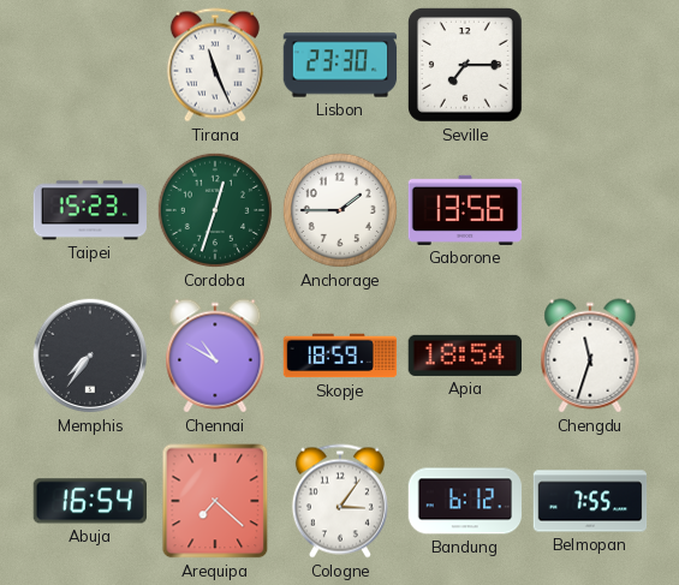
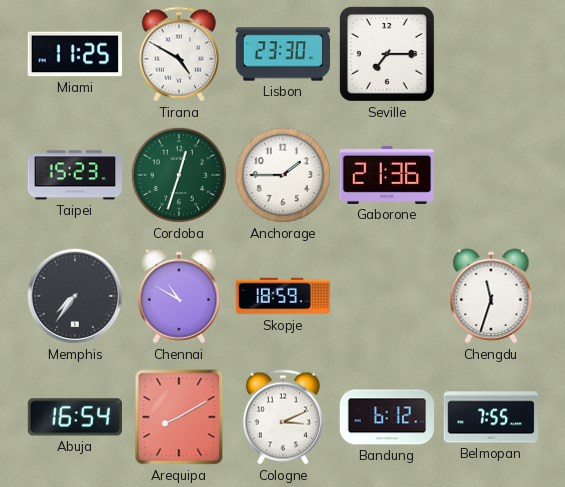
Miami: none -> 11:25 (74, 54)
Tirana: 11:26 -> 4:50 (179, 54)
Gaborone: 13:56 -> 21:36 (387, 175)
Apia: 18:54 -> none (465, 356)
Arequipa: 7:22 -> 8:10 (179, 417)
Cologne: 3:06 -> 3:11 (283, 417)
